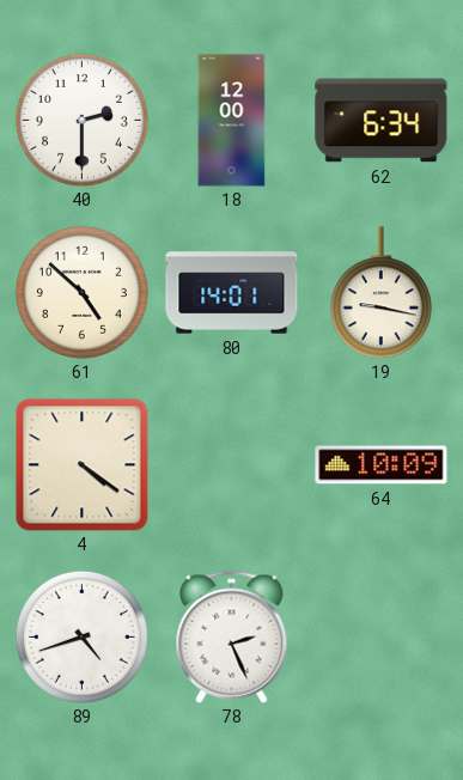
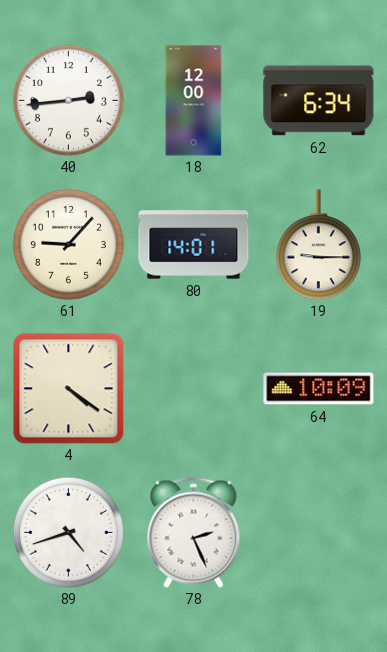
40: 2:30 -> 2:44 (68, 100)
61: 4:52 -> 9:07 (68, 244)
19: 9:17 -> 9:15 (318, 245)
